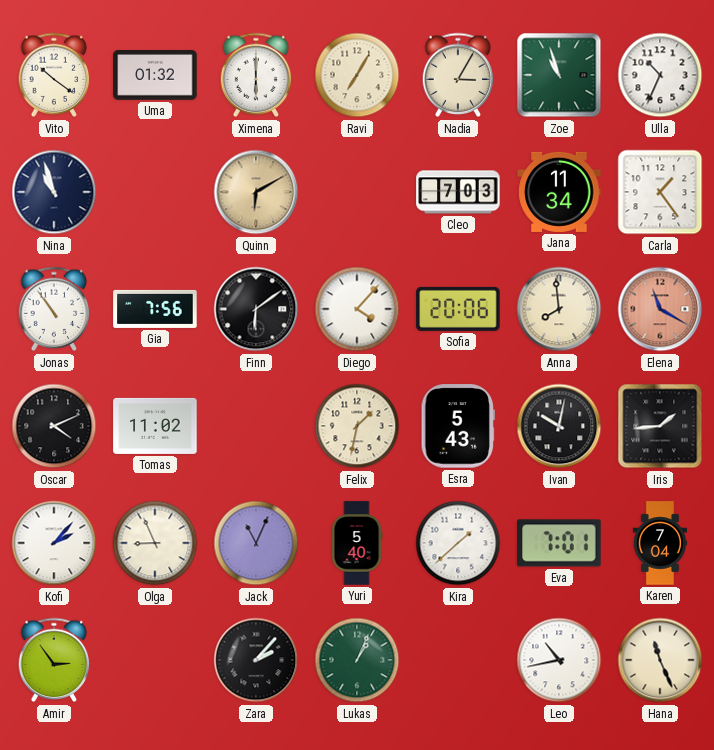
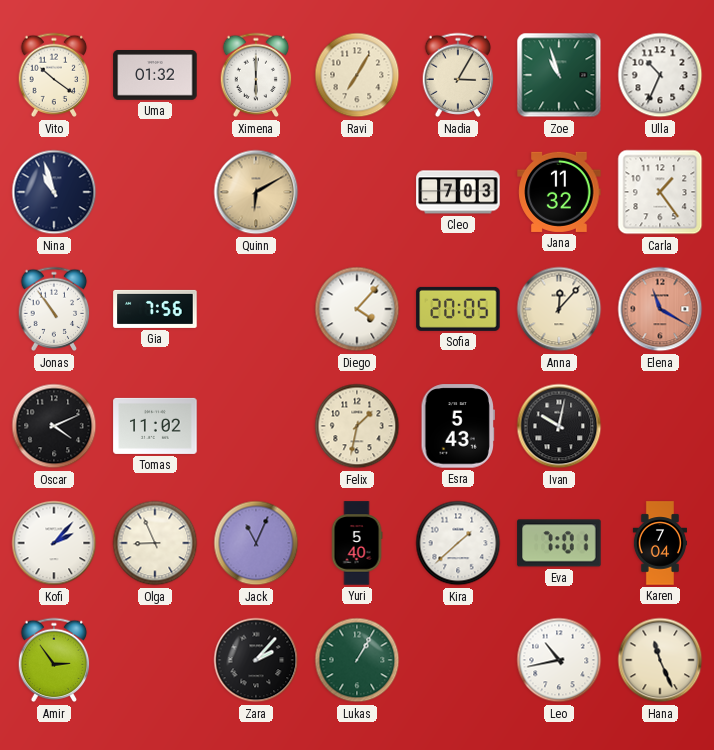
Jana: 11:34 -> 11:32 (559, 192)
Finn: 6:09 -> none (256, 309)
Sofia: 20:06 -> 20:05 (458, 309)
Anna: 7:59 -> 12:07 (559, 309)
Iris: 1:44 -> none (660, 426)
Lukas: 1:04 -> 1:05 (357, 660)
